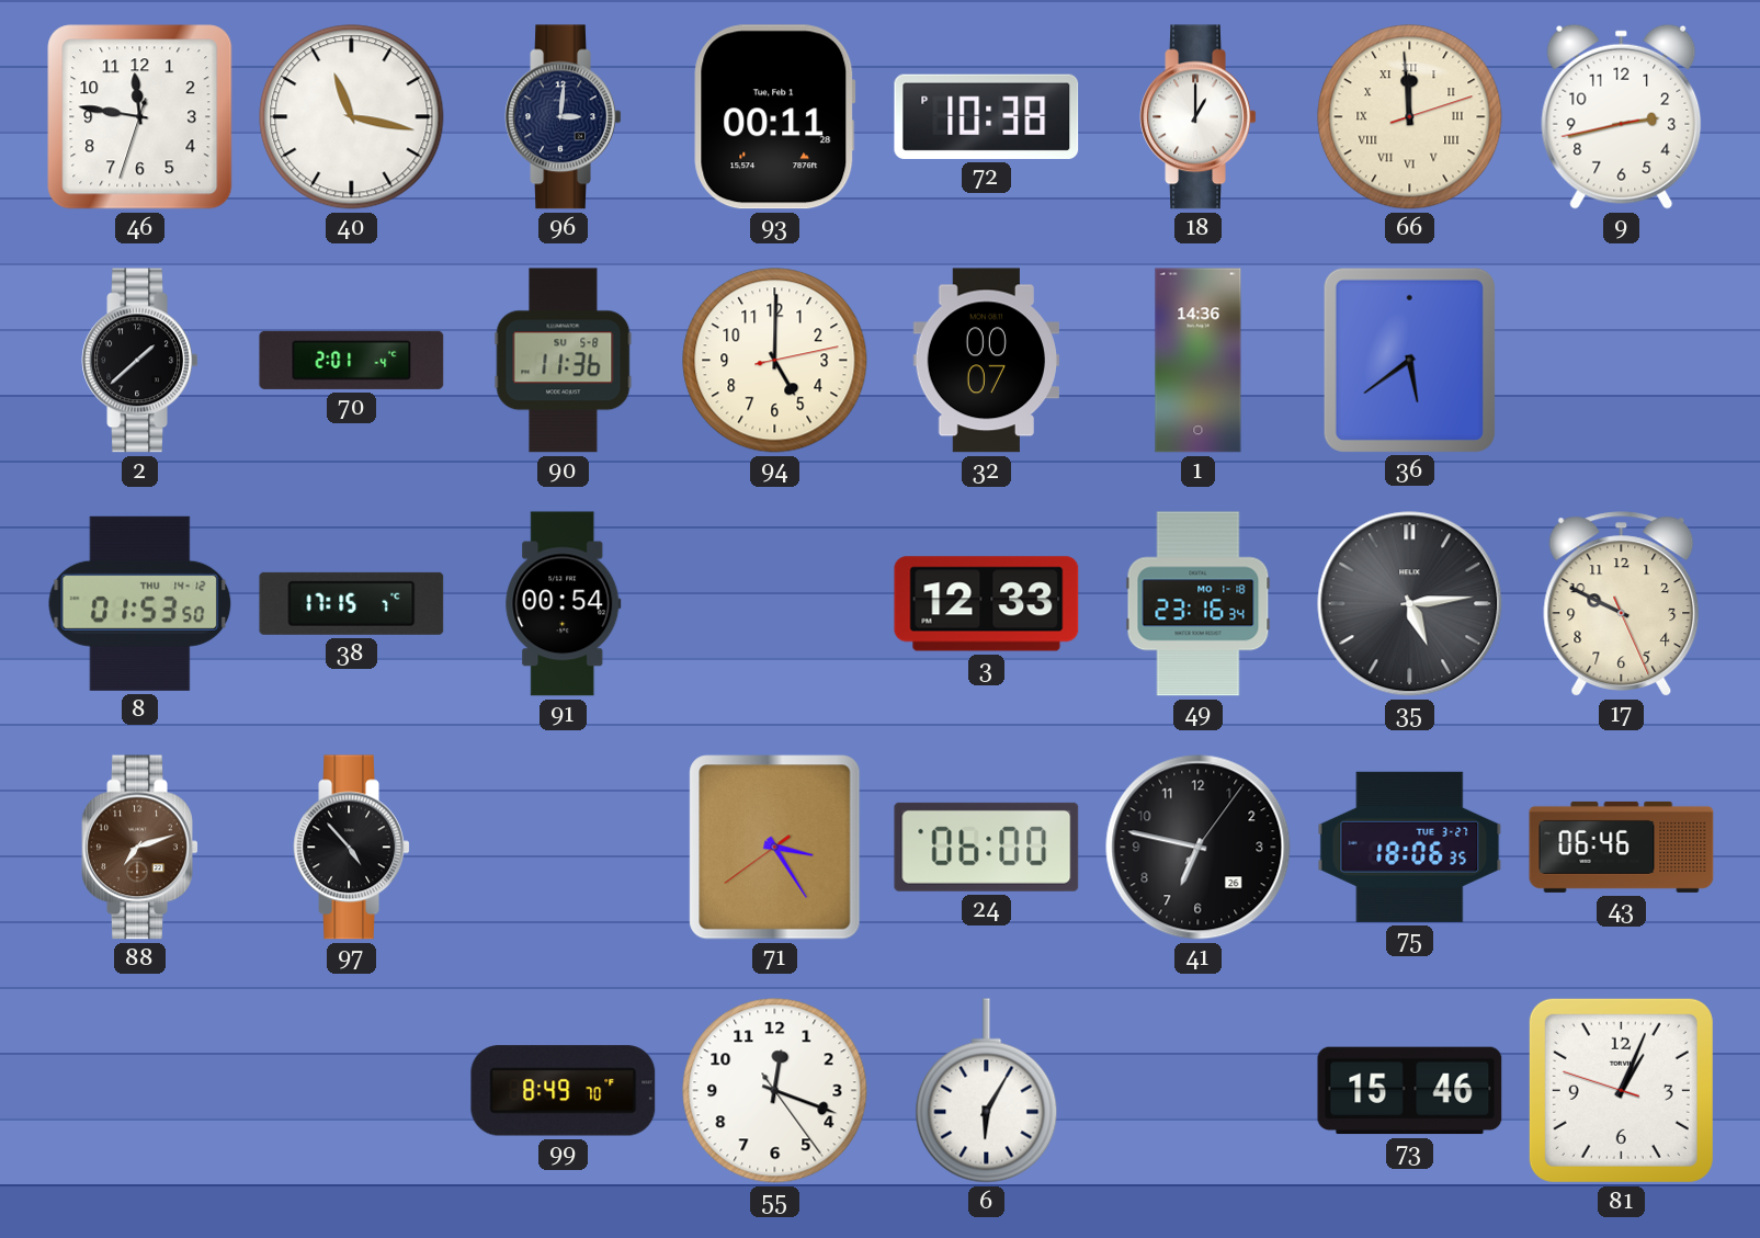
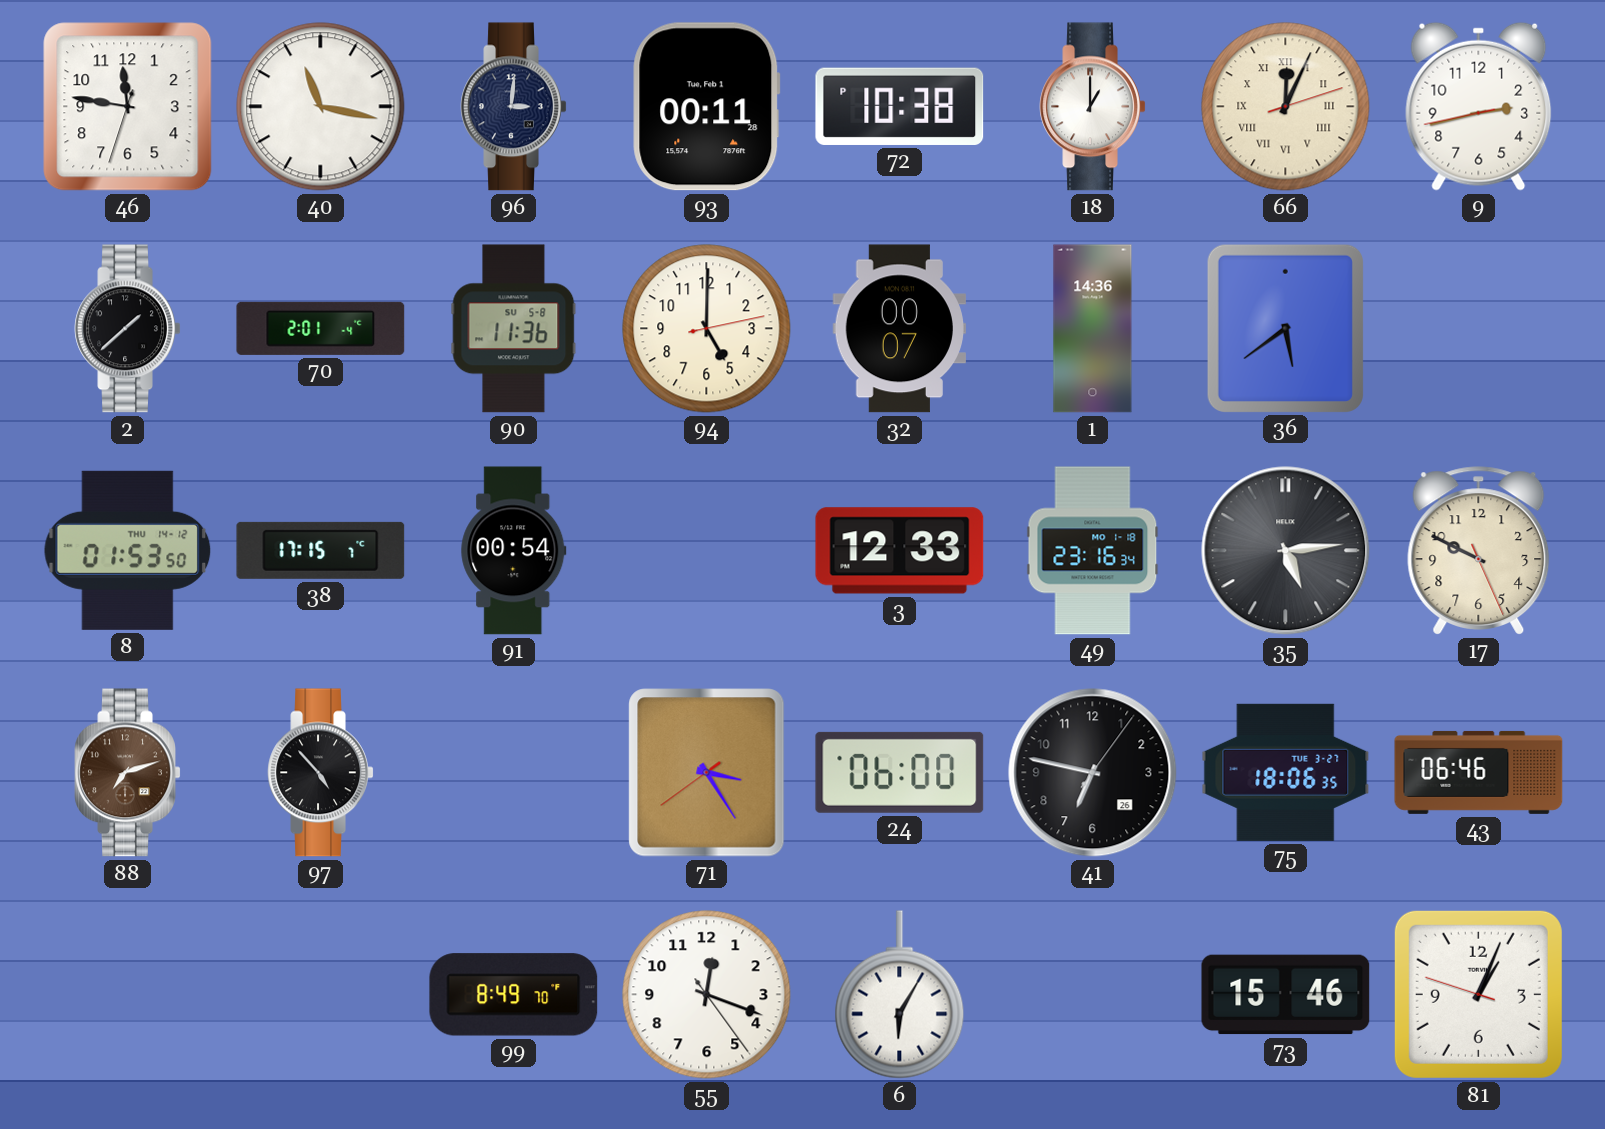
66: 11:59 -> 12:04 (1286, 107)
